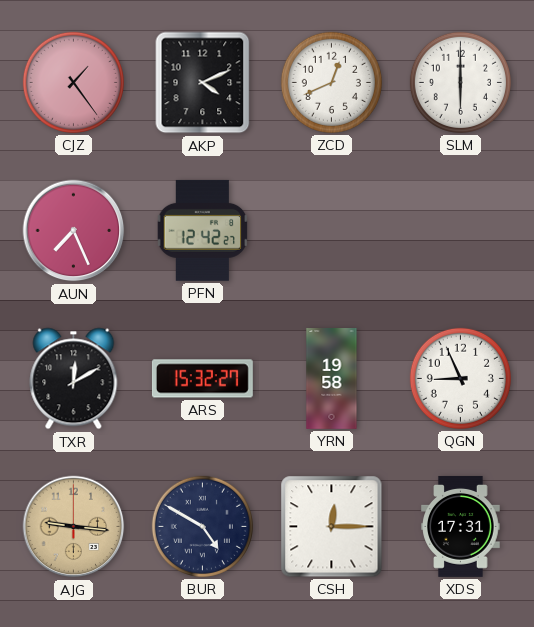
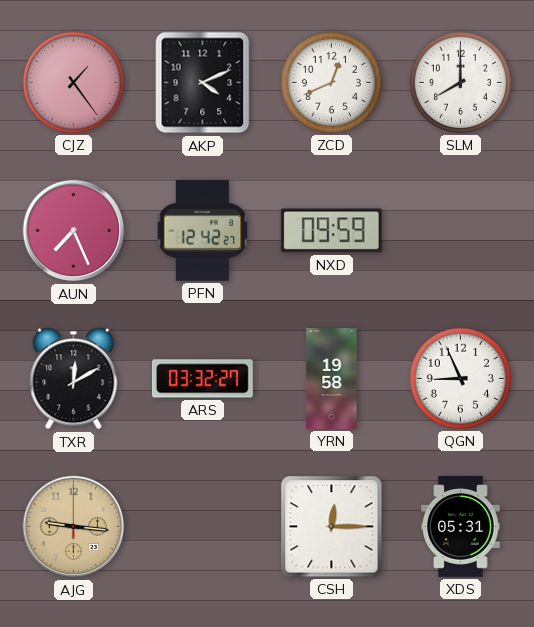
SLM: 6:00 -> 8:00 (460, 82)
NXD: none -> 09:59 (331, 231)
ARS: 15:32 -> 03:32 (202, 379)
BUR: 4:50 -> none (202, 526)
XDS: 17:31 -> 05:31 (461, 526)
